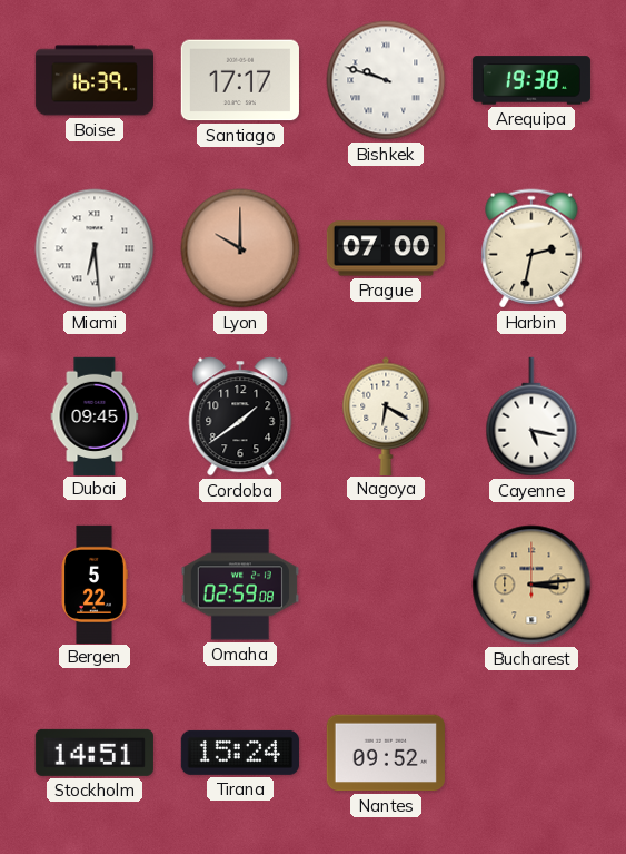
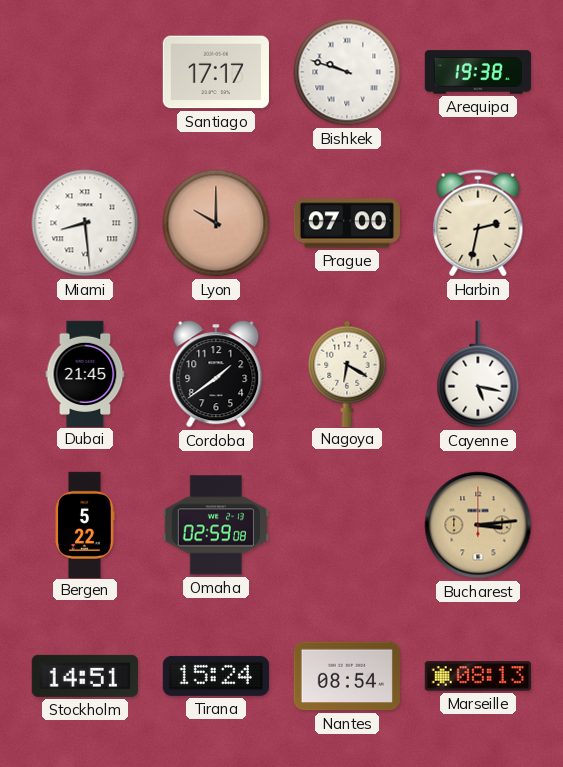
Boise: 16:39 -> none (95, 80)
Miami: 6:29 -> 8:29 (85, 223)
Dubai: 09:45 -> 21:45 (85, 373)
Nantes: 09:52 -> 08:54 (347, 676)
Marseille: none -> 08:13 (478, 676)
